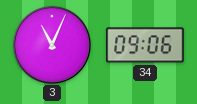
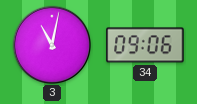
3: 11:04 -> 11:02 (51, 44)
